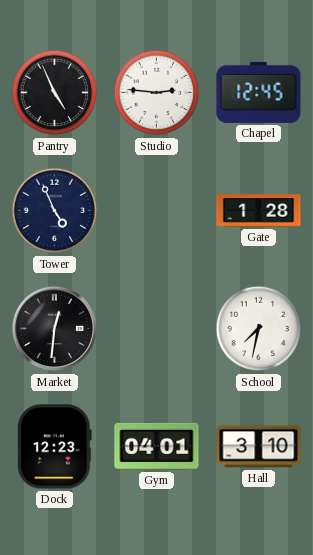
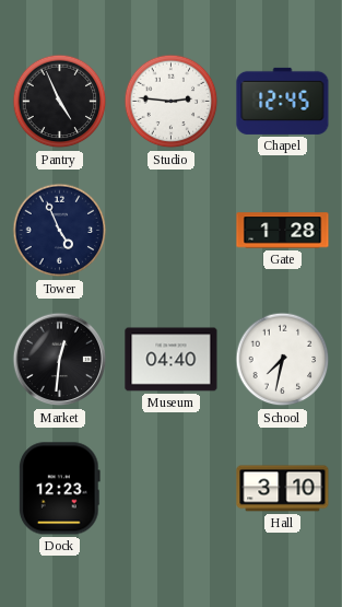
Museum: none -> 04:40 (172, 360)
Gym: 04:01 -> none (157, 446)
